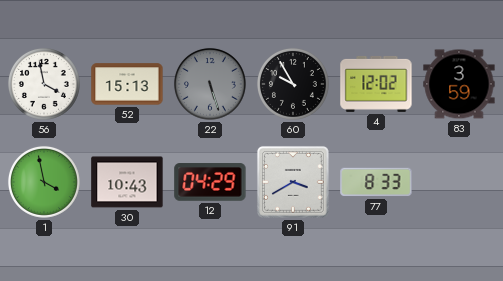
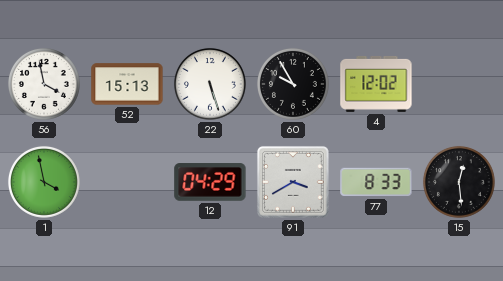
22 dial: grey -> white (210, 84)
83: 3:59 -> none (459, 84)
30: 10:43 -> none (127, 182)
15: none -> 12:29 (459, 182)
